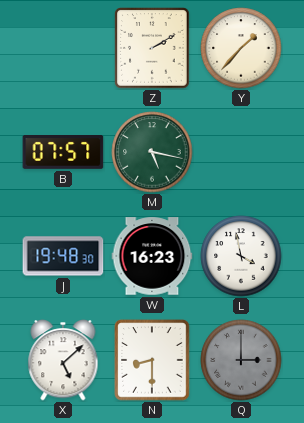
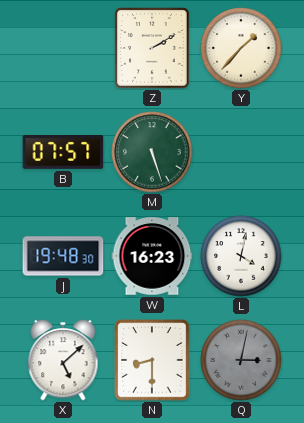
M: 5:17 -> 5:27 (152, 152)
L: 3:58 -> 4:02 (241, 256)
Q: 3:00 -> 3:02 (241, 360)
